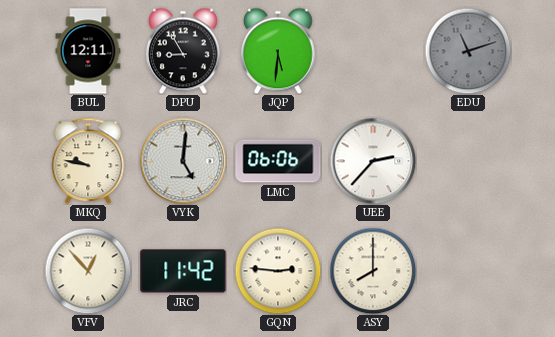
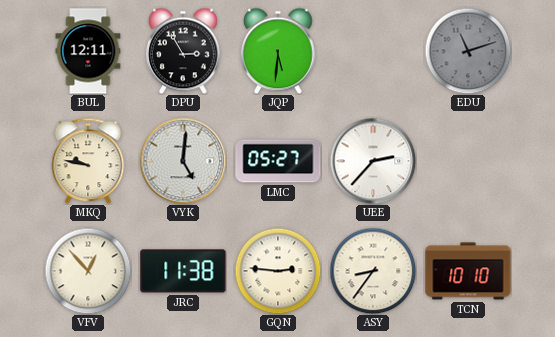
DPU: 8:55 -> 2:55 (184, 51)
LMC: 06:06 -> 05:27 (278, 161)
JRC: 11:42 -> 11:38 (183, 271)
ASY: 8:00 -> 8:36 (373, 271)
TCN: none -> 10:10 (468, 271)
